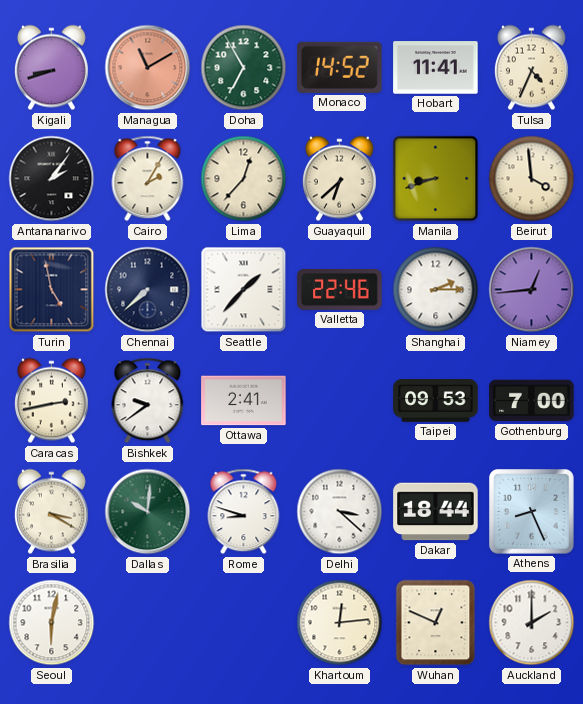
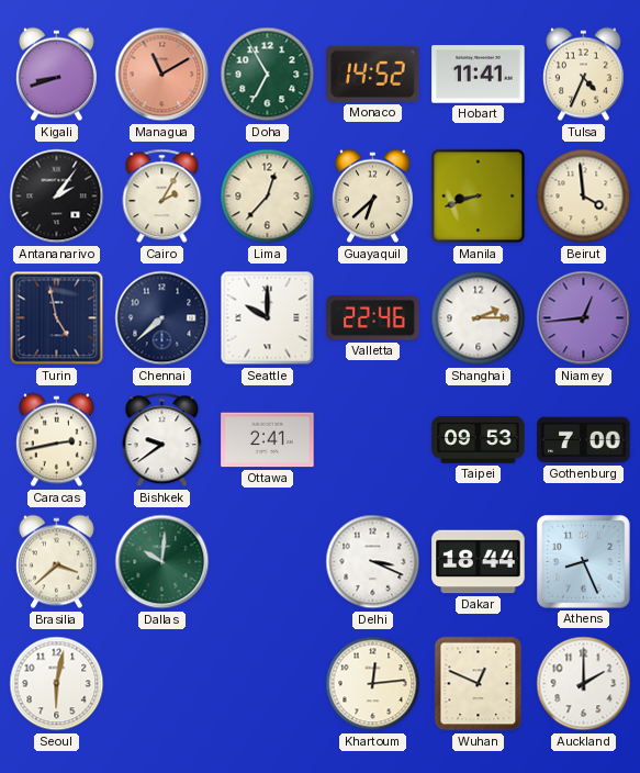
Seattle: 1:37 -> 10:00 (268, 318)
Brasilia: 3:20 -> 3:38 (56, 562)
Rome: 8:48 -> none (244, 512)
Delhi: 3:22 -> 3:19 (373, 562)
